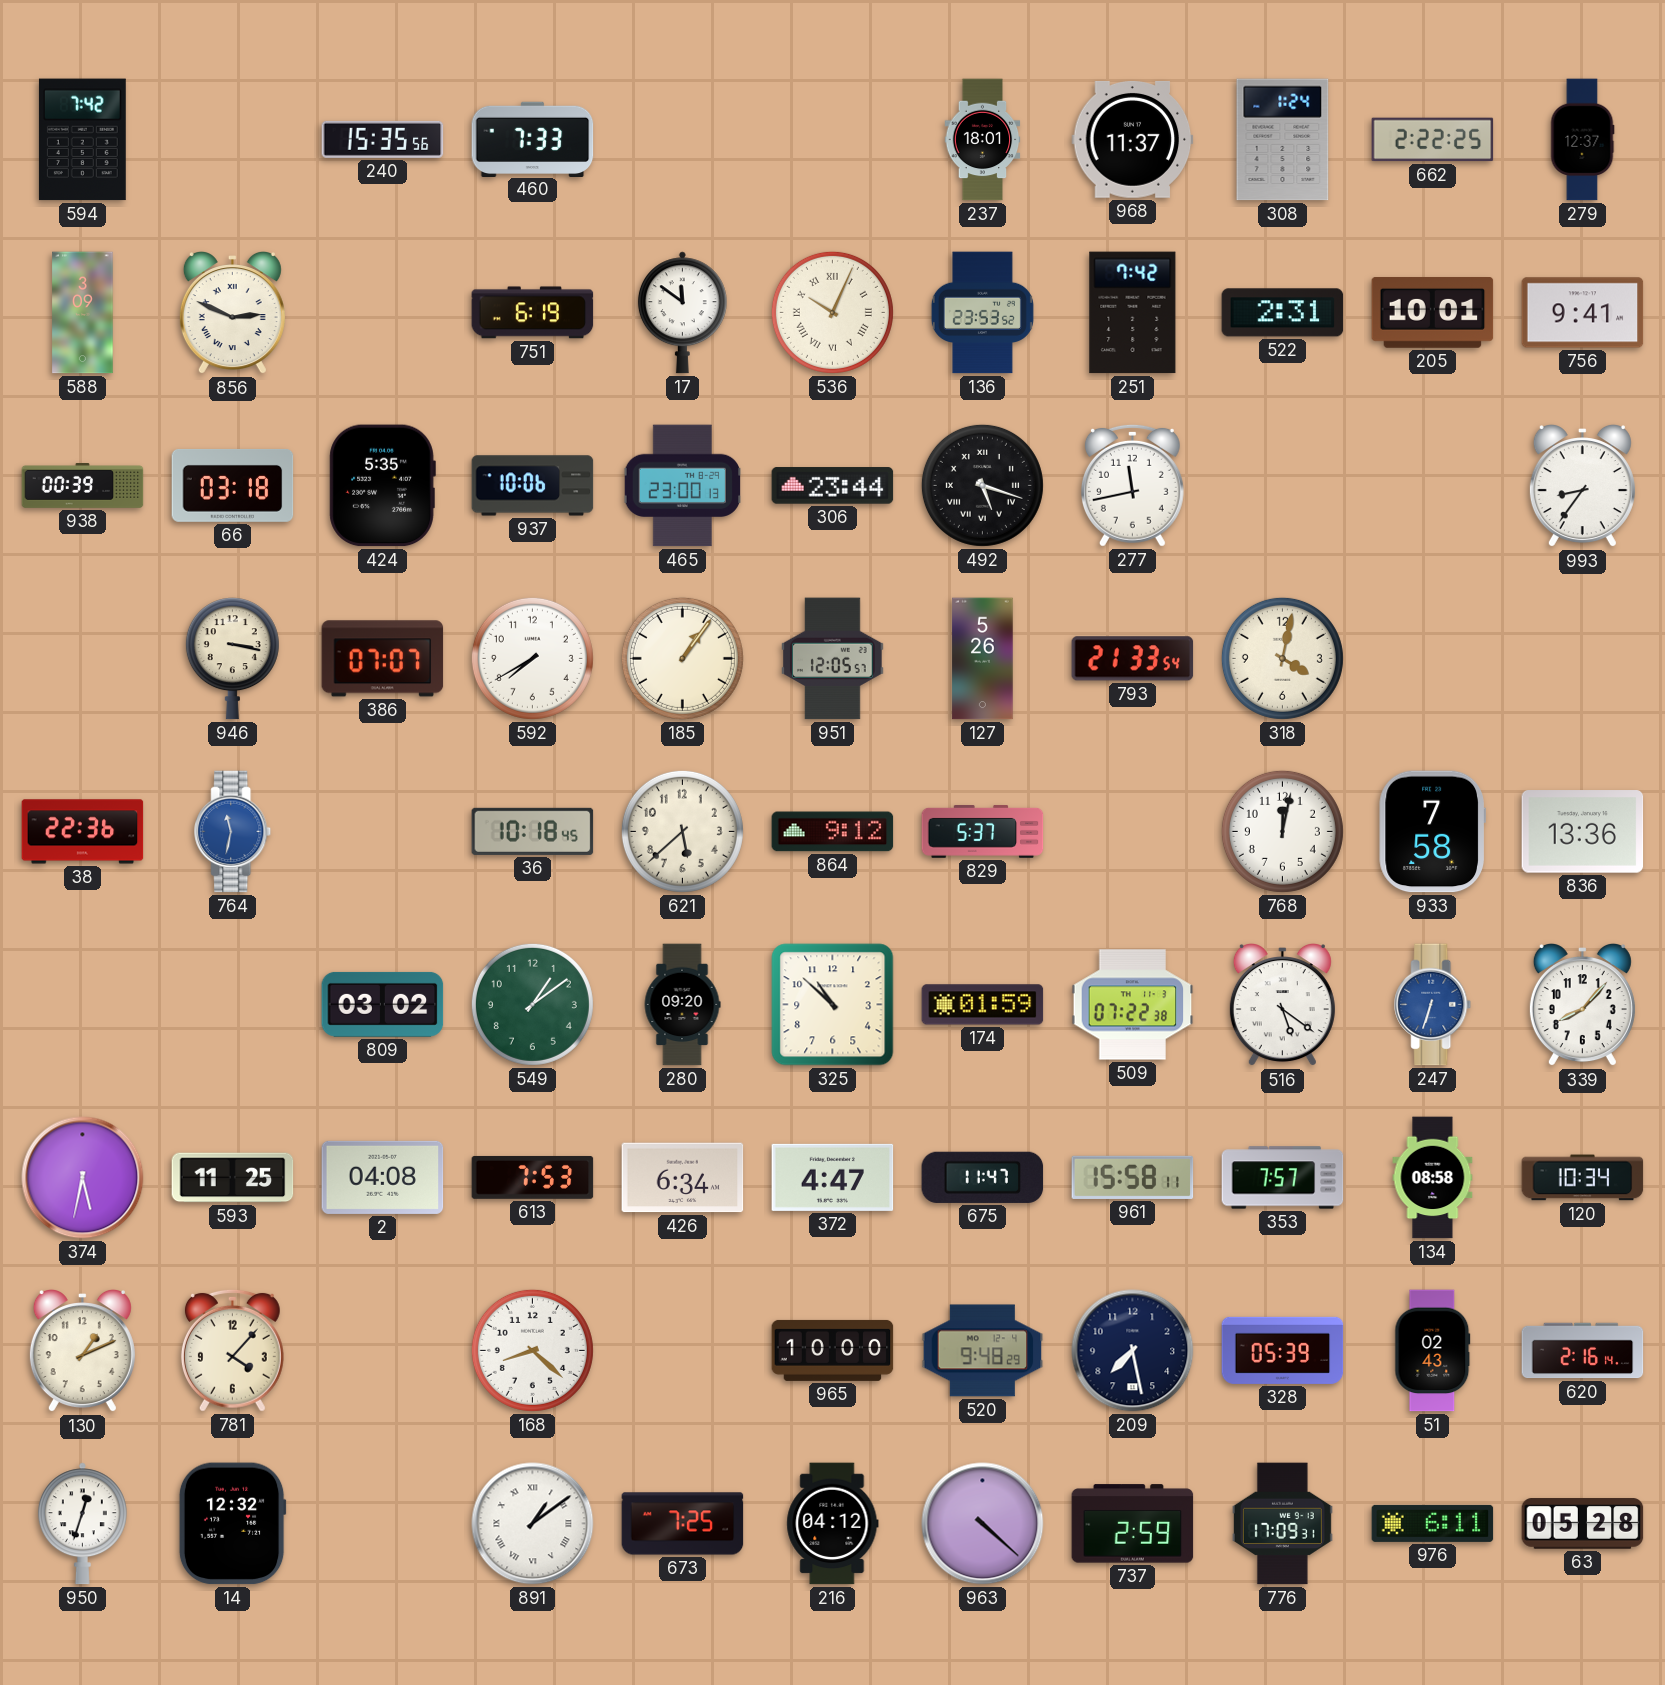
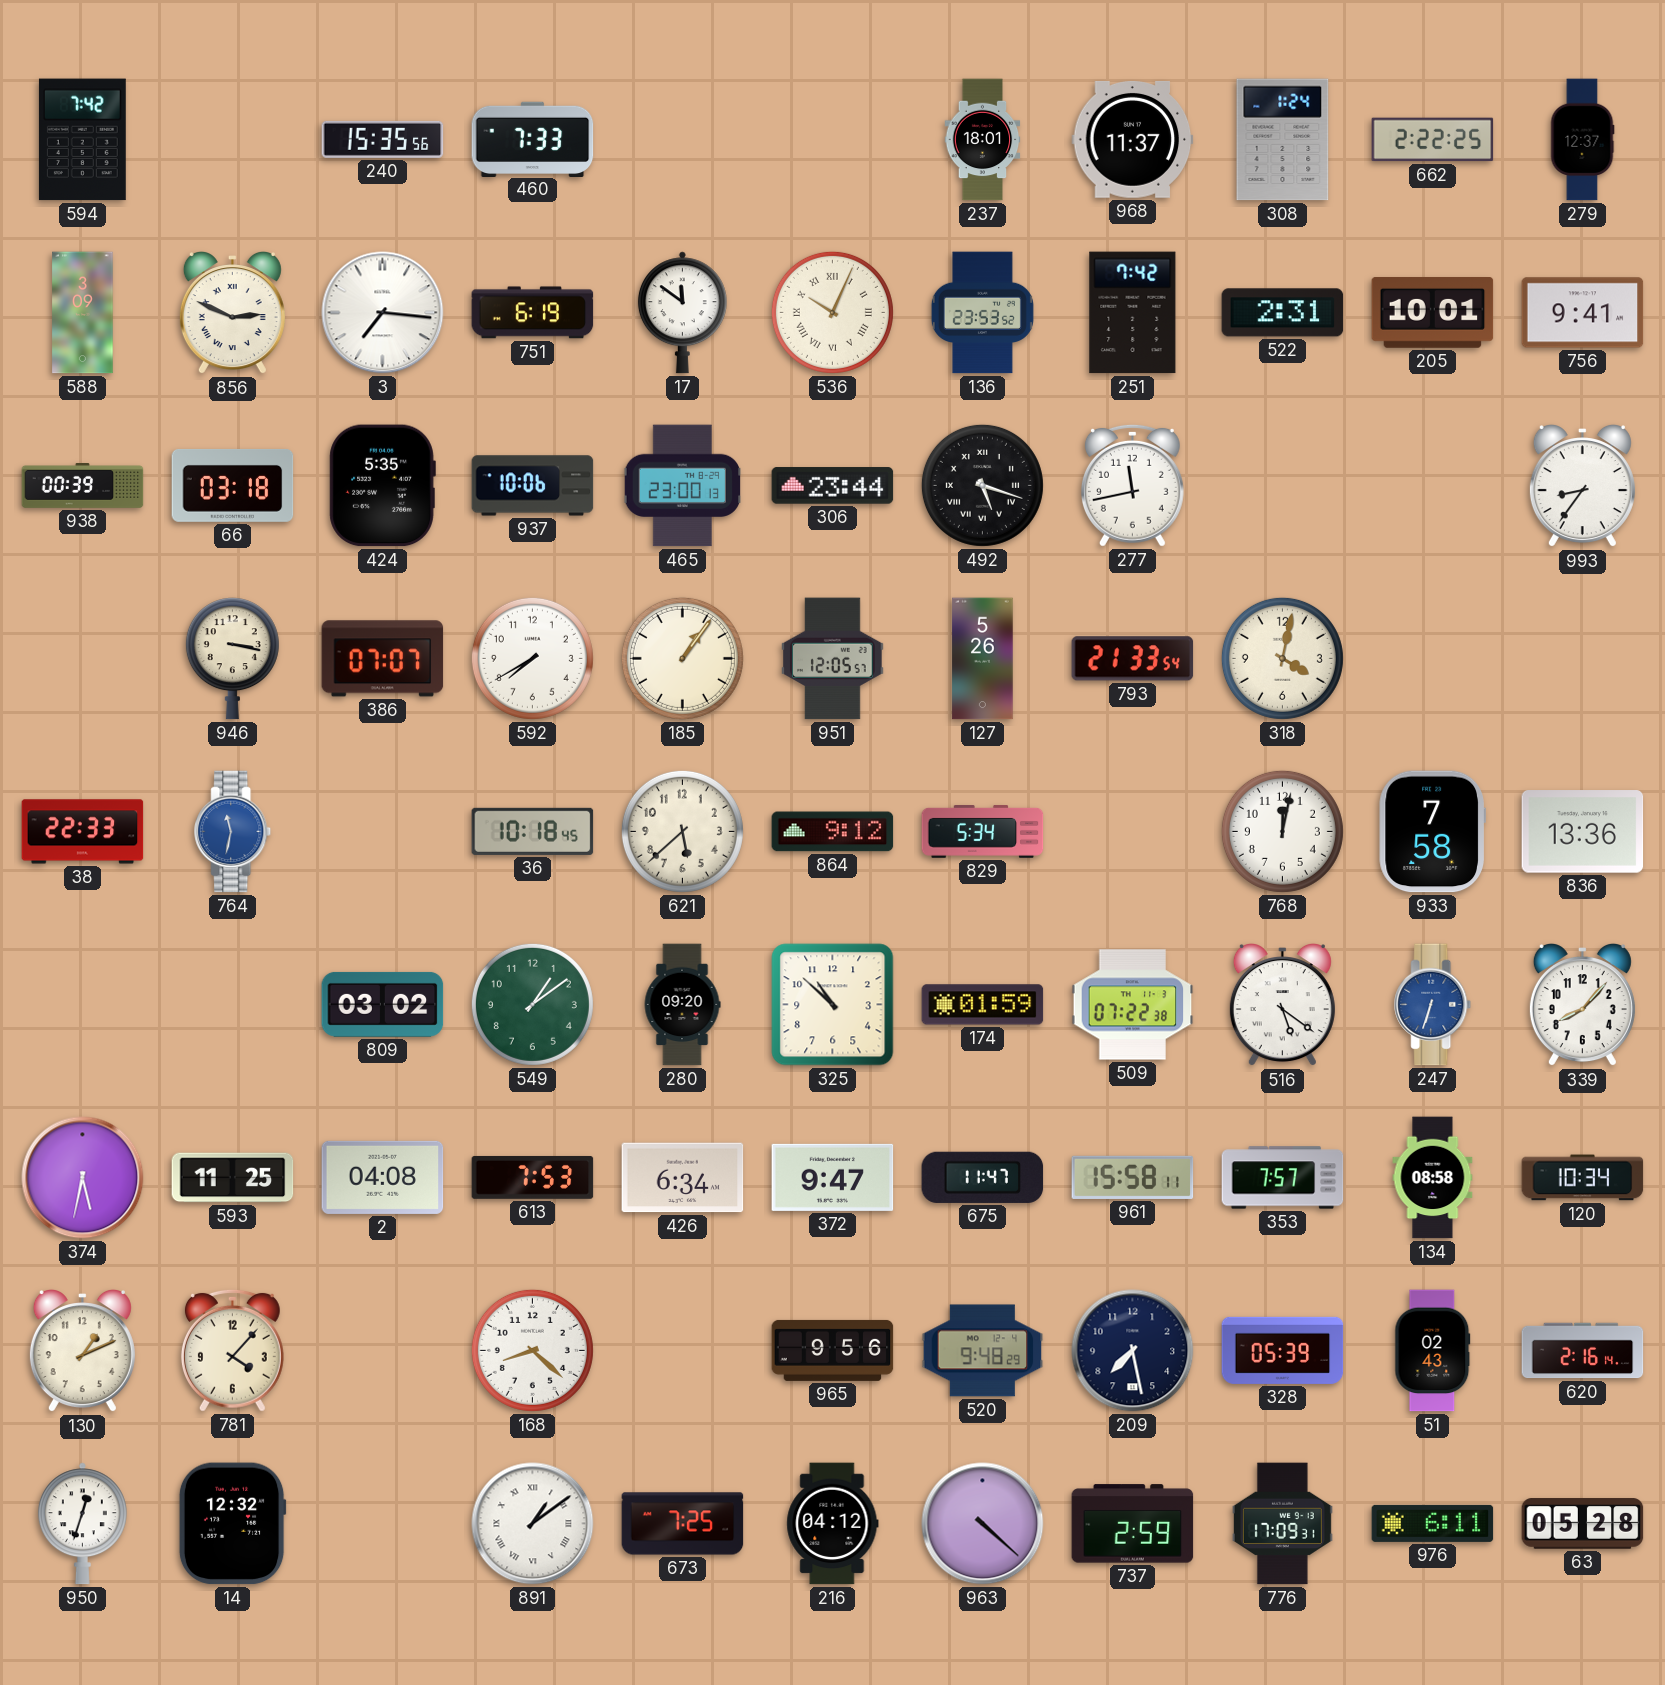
3: none -> 7:16 (383, 313)
38: 22:36 -> 22:33 (83, 832)
829: 5:37 -> 5:34 (983, 832)
372: 4:47 -> 9:47 (833, 1177)
965: 10:00 -> 9:56 (833, 1350)
